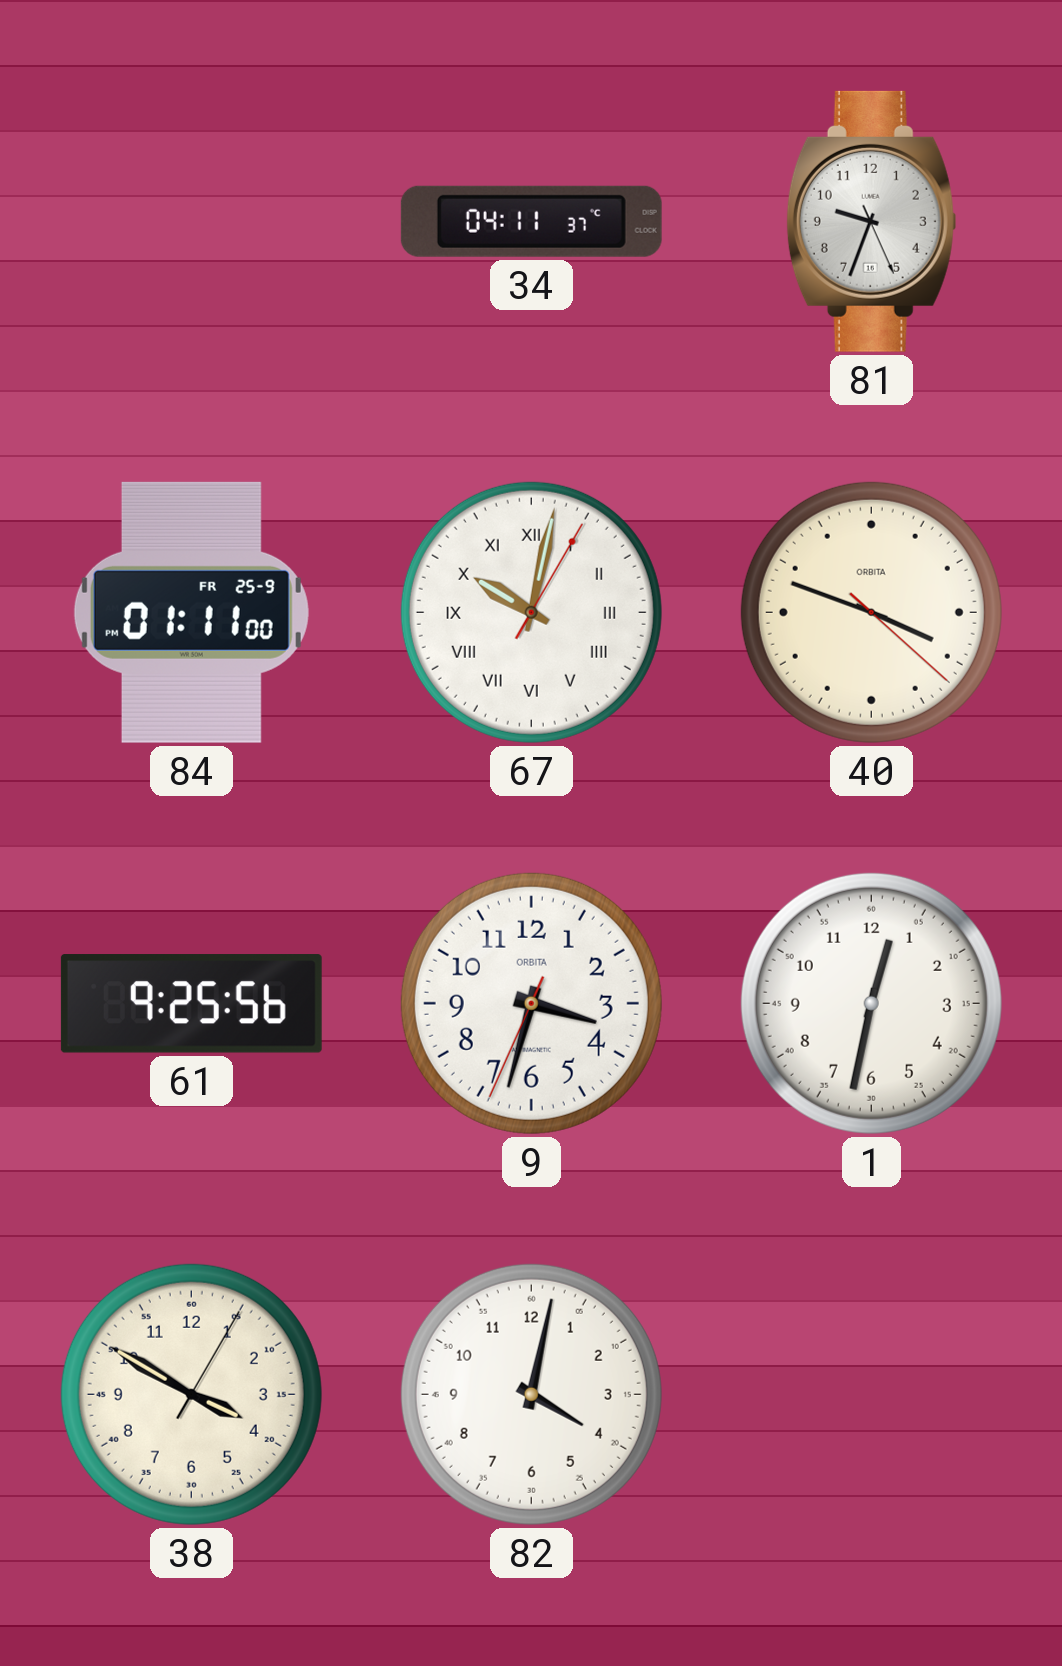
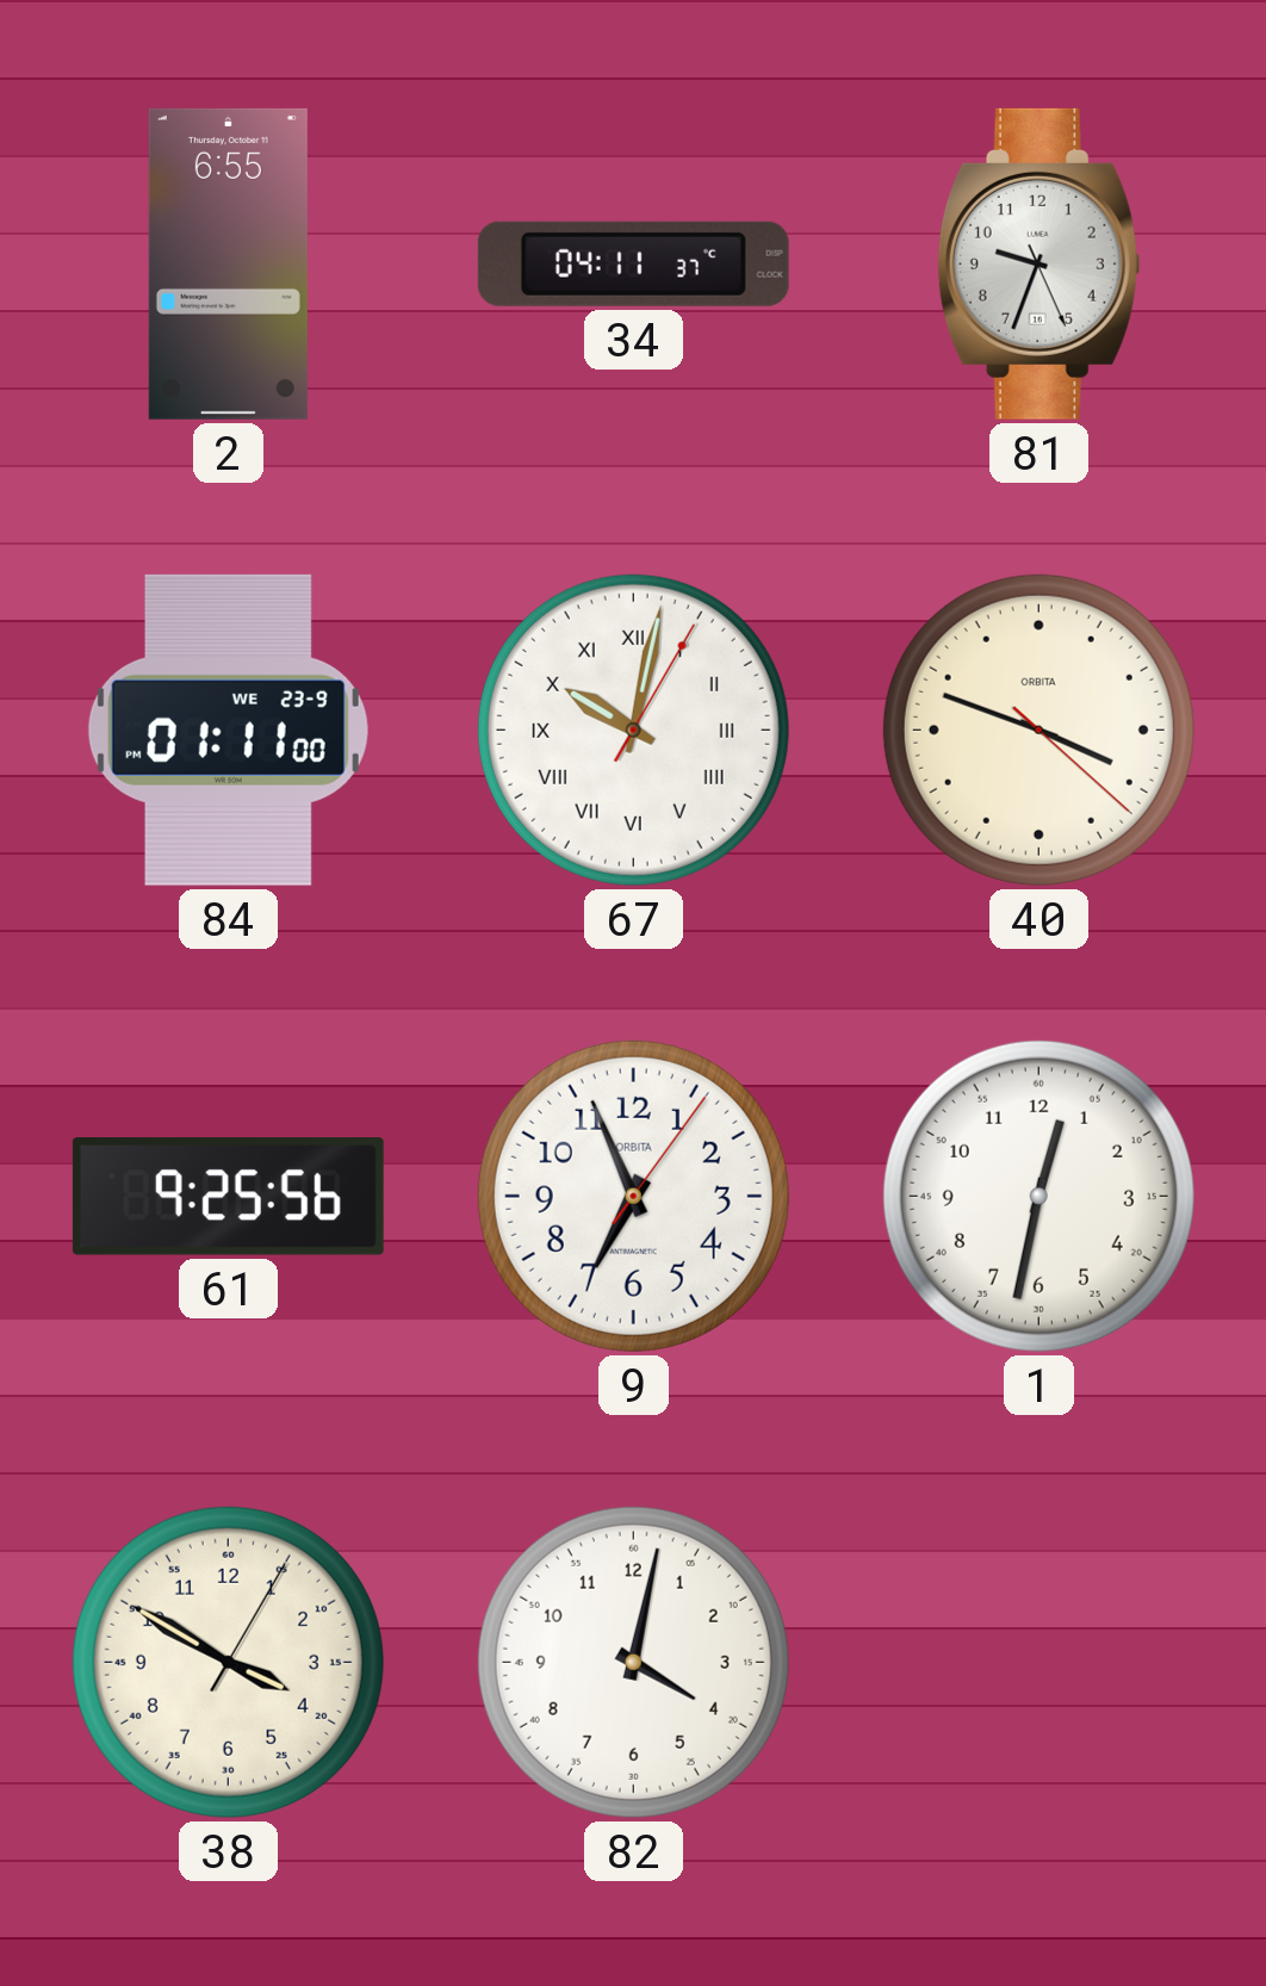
2: none -> 6:55 (228, 263)
84 date: FR 25-9 -> WE 23-9 (228, 730)
9: 3:32 -> 6:56 (633, 1196)
